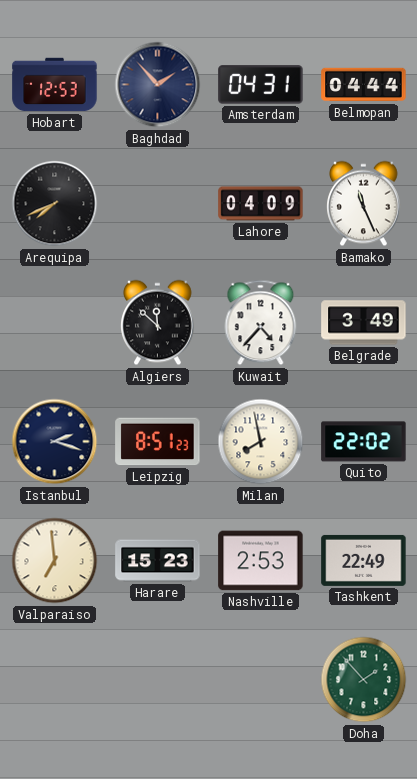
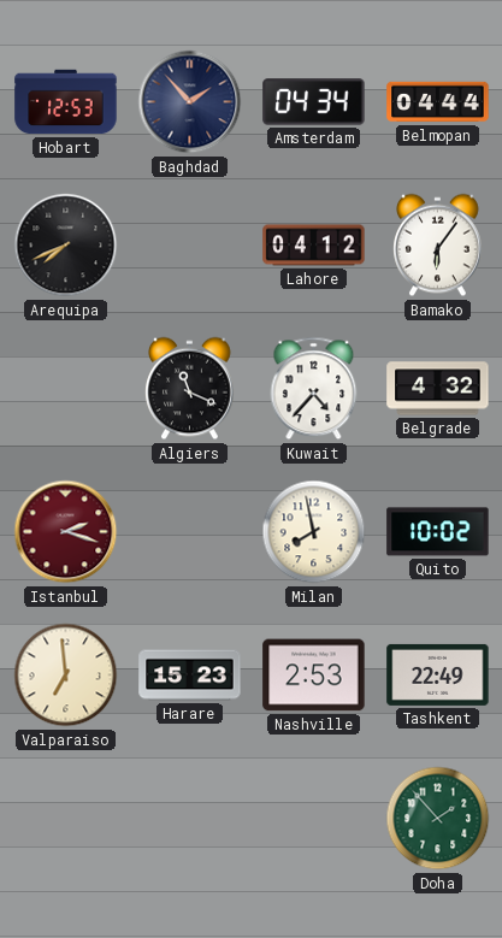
Amsterdam: 04:31 -> 04:34 (314, 102)
Lahore: 04:09 -> 04:12 (314, 246)
Bamako: 11:26 -> 6:06 (438, 246)
Algiers: 11:52 -> 11:19 (190, 389)
Belgrade: 3:49 -> 4:32 (438, 389)
Istanbul dial: navy -> burgundy (66, 532)
Leipzig: 8:51 -> none (158, 442)
Quito: 22:02 -> 10:02 (438, 532)
